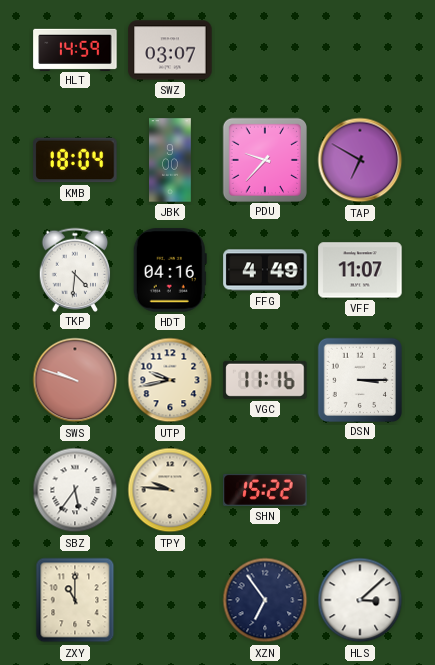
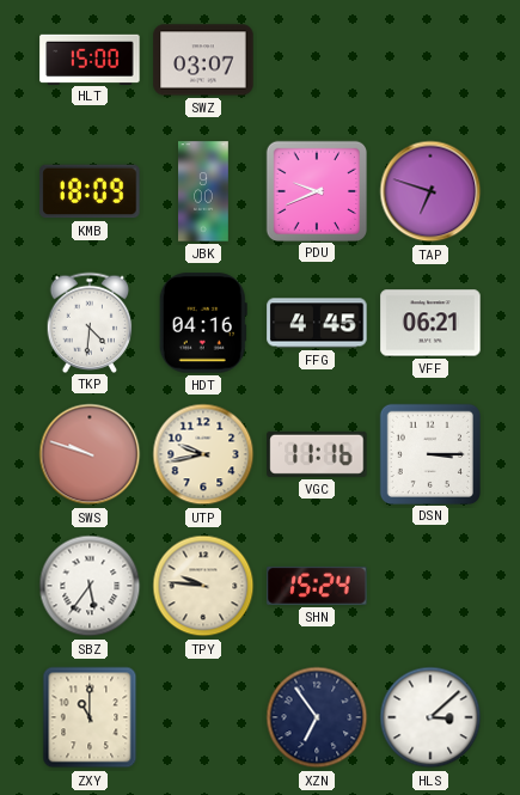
HLT: 14:59 -> 15:00 (90, 59)
KMB: 18:04 -> 18:09 (90, 191)
PDU: 9:37 -> 9:41 (316, 190)
TAP: 6:50 -> 6:48 (430, 191)
FFG: 4:49 -> 4:45 (317, 323)
VFF: 11:07 -> 06:21 (430, 323)
SHN: 15:22 -> 15:24 (317, 586)
